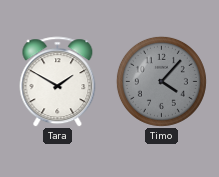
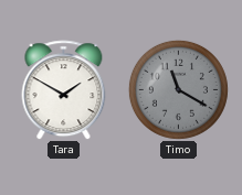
Timo: 4:07 -> 11:20 (178, 89)
